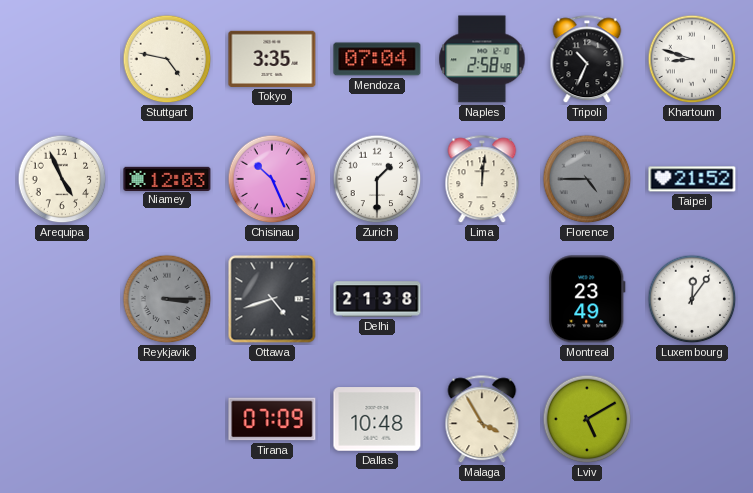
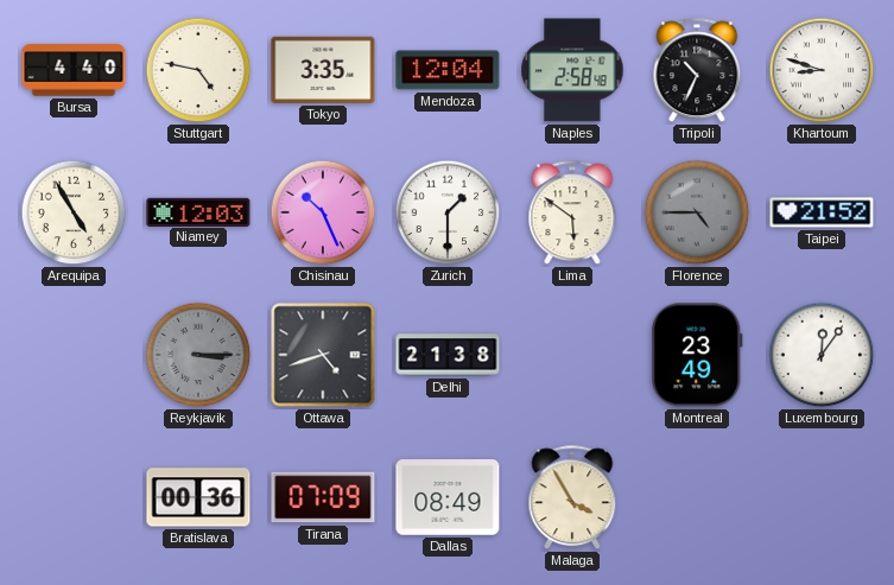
Bursa: none -> 4:40 (74, 70)
Mendoza: 07:04 -> 12:04 (448, 70)
Arequipa: 4:56 -> 4:55 (74, 212)
Lima: 12:01 -> 5:51 (572, 214)
Bratislava: none -> 00:36 (198, 497)
Dallas: 10:48 -> 08:49 (448, 497)
Lviv: 5:10 -> none (587, 419)
